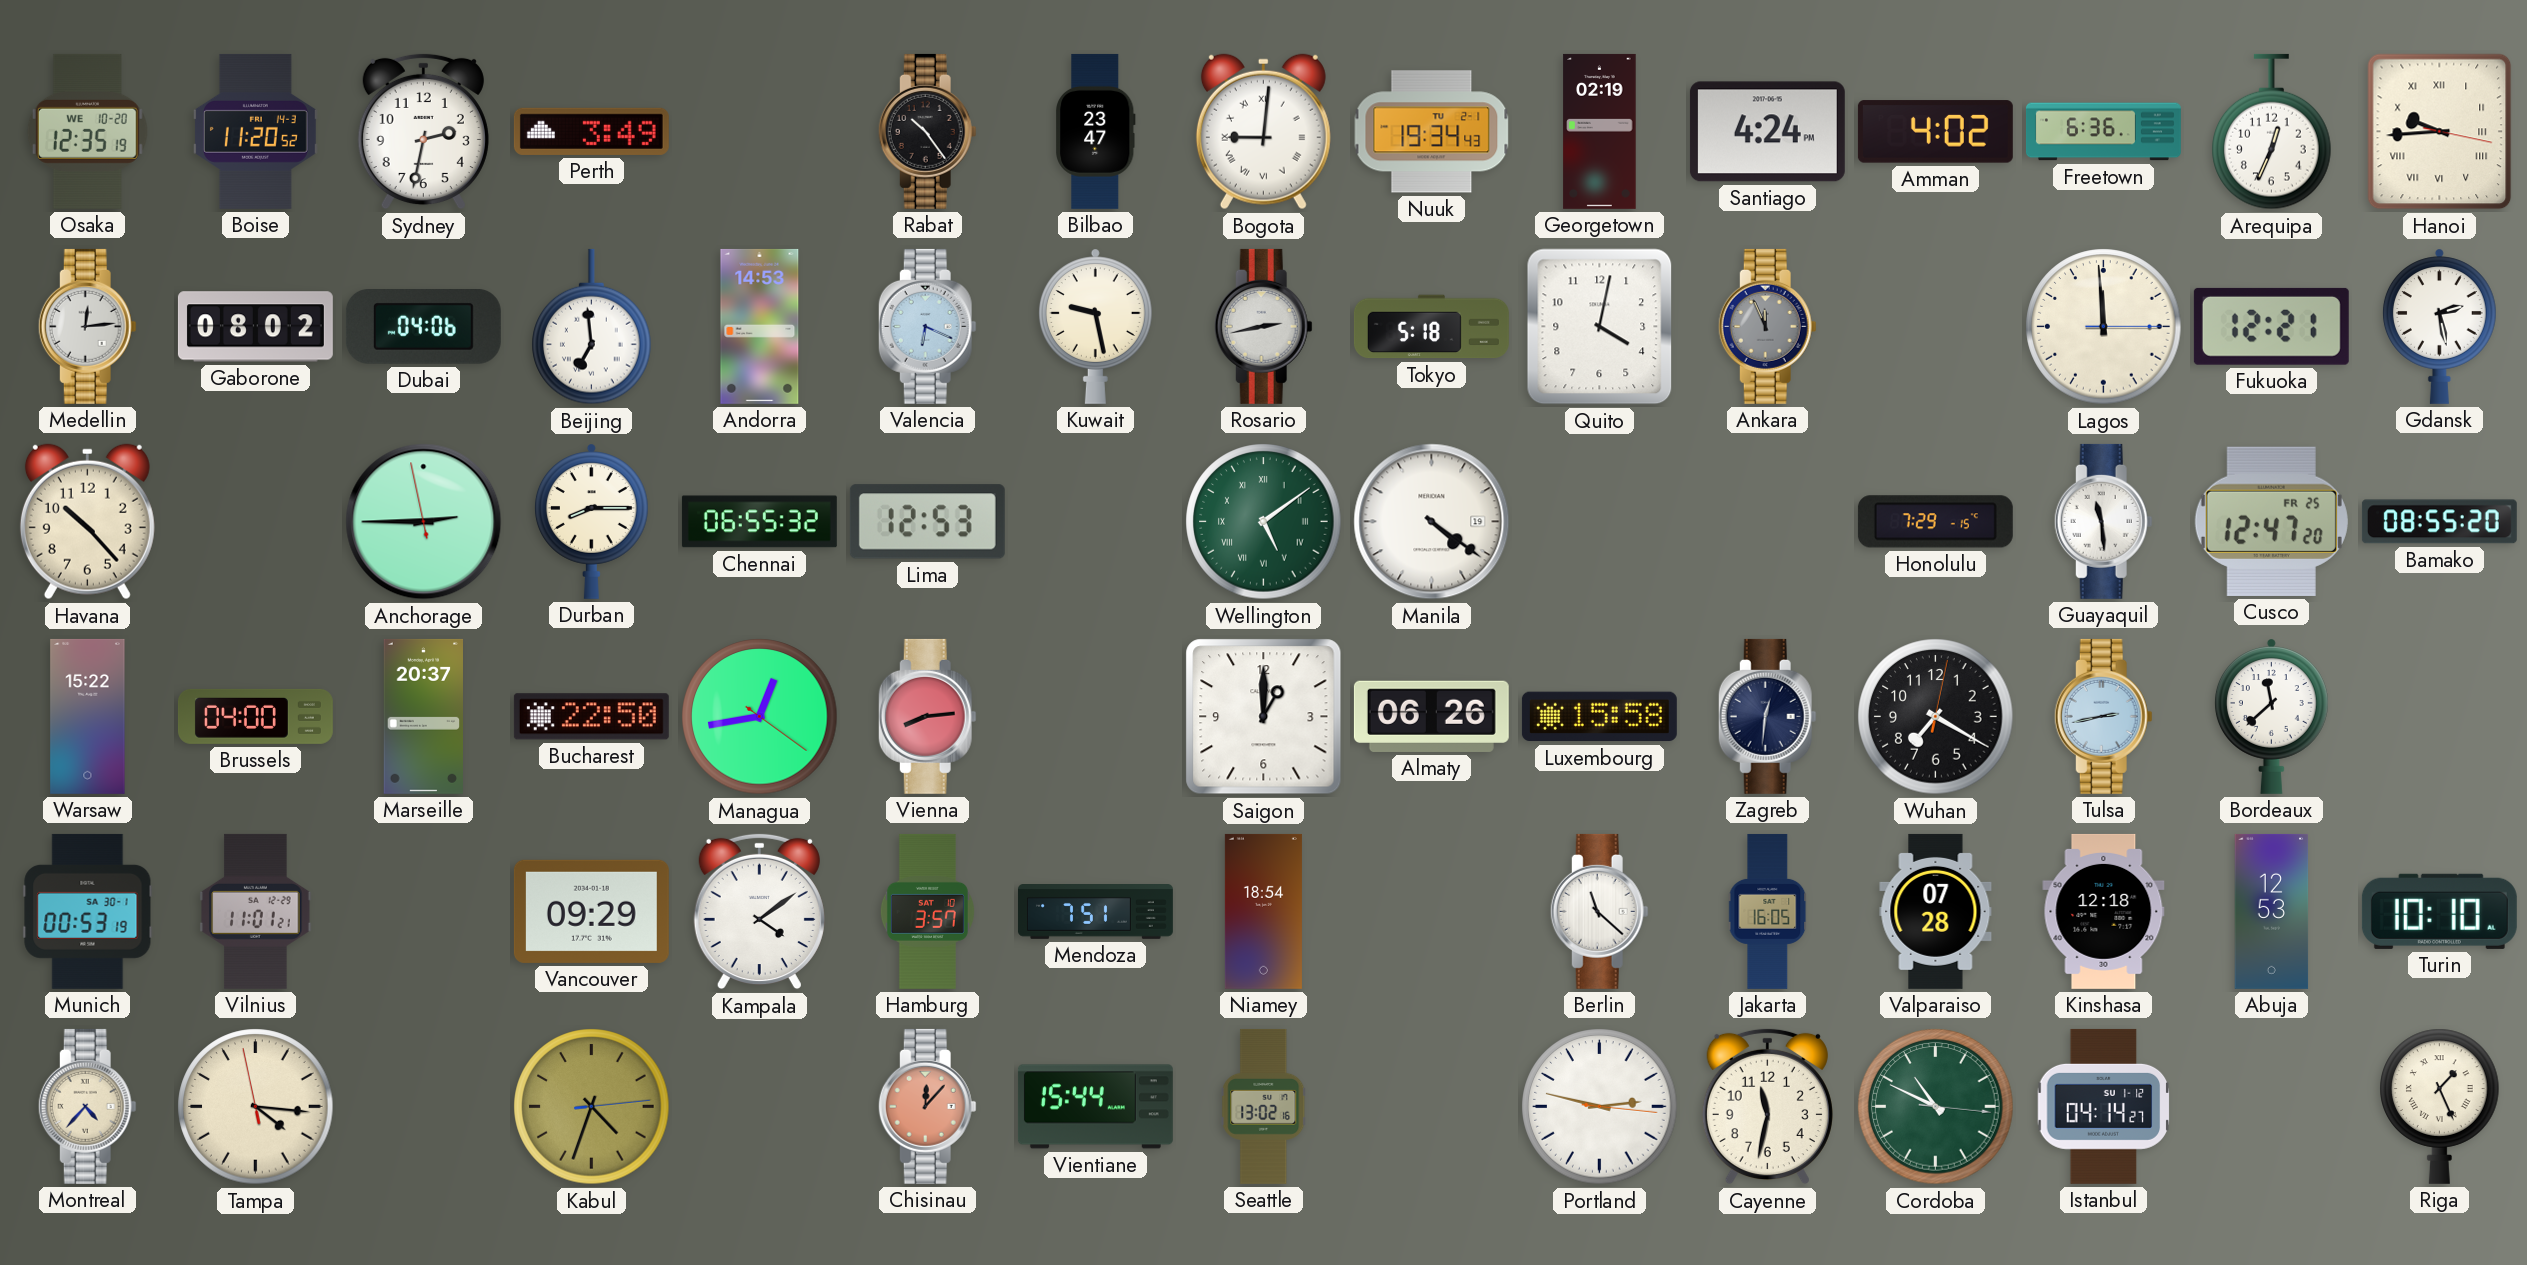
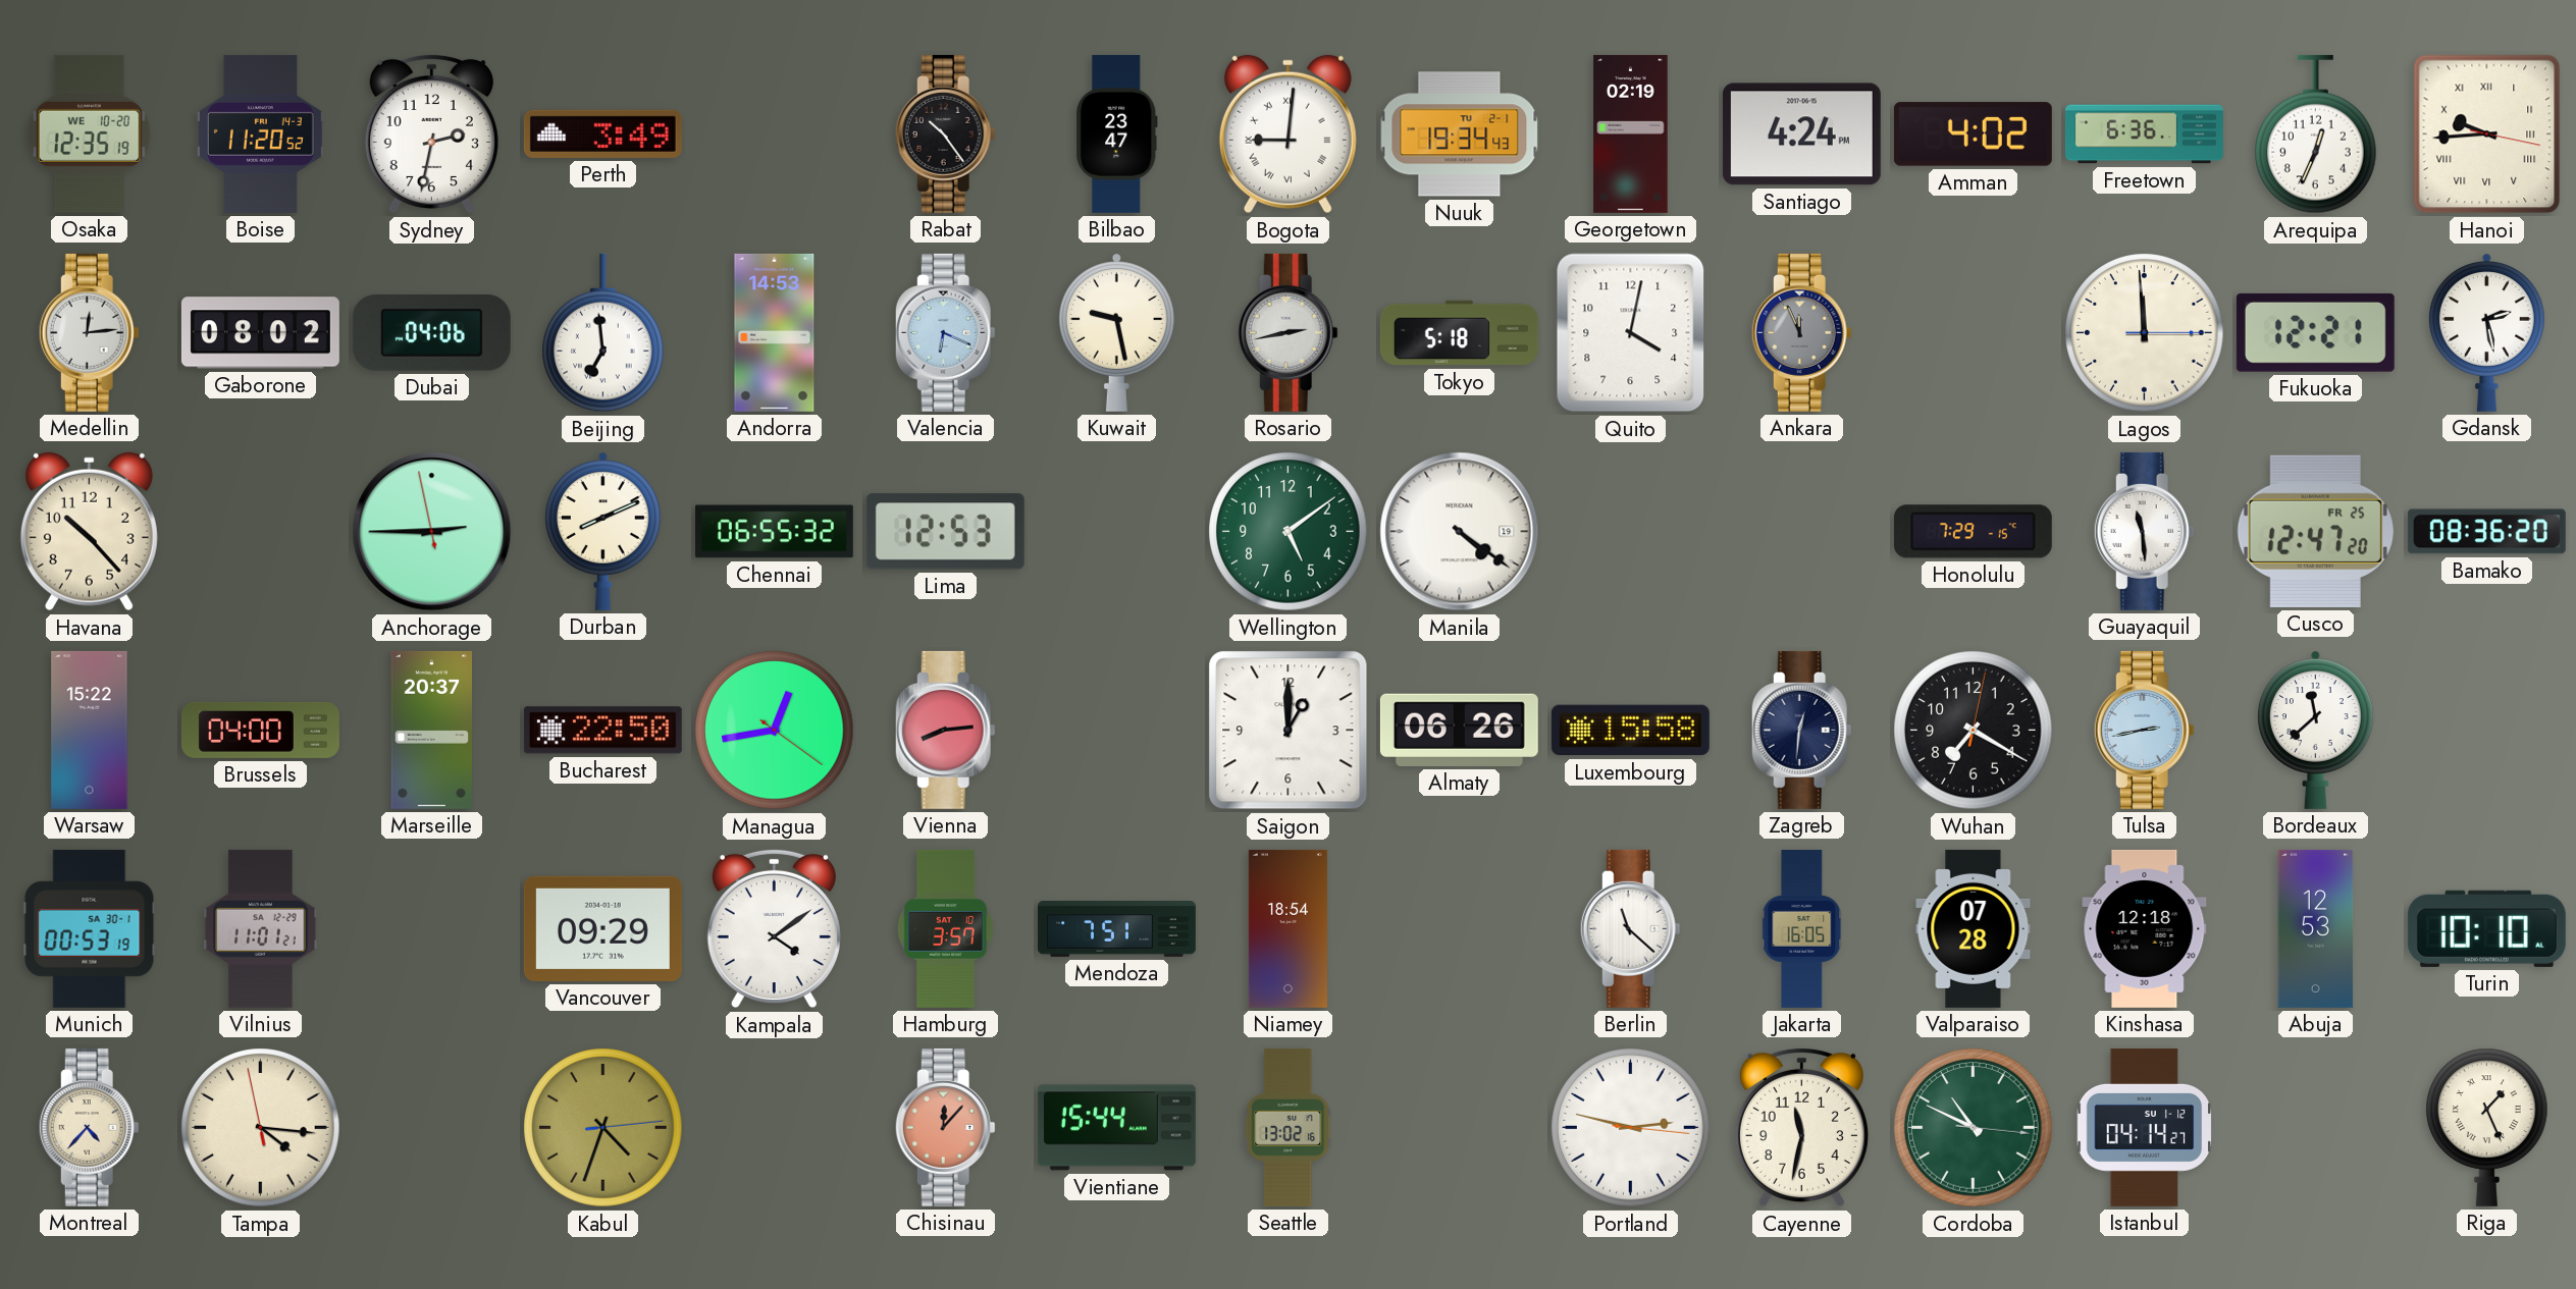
Durban: 8:15 -> 8:11 (602, 531)
Wellington numerals: Roman -> Arabic (1289, 532)
Bamako: 08:55 -> 08:36 (2486, 532)
